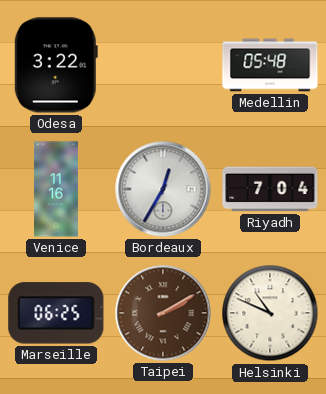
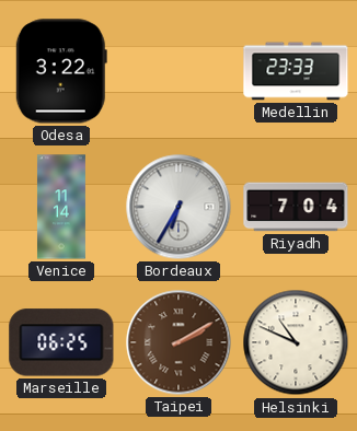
Medellin: 05:48 -> 23:33 (296, 71)
Venice: 11:16 -> 11:14 (61, 207)
Bordeaux: 12:35 -> 6:35 (178, 207)
